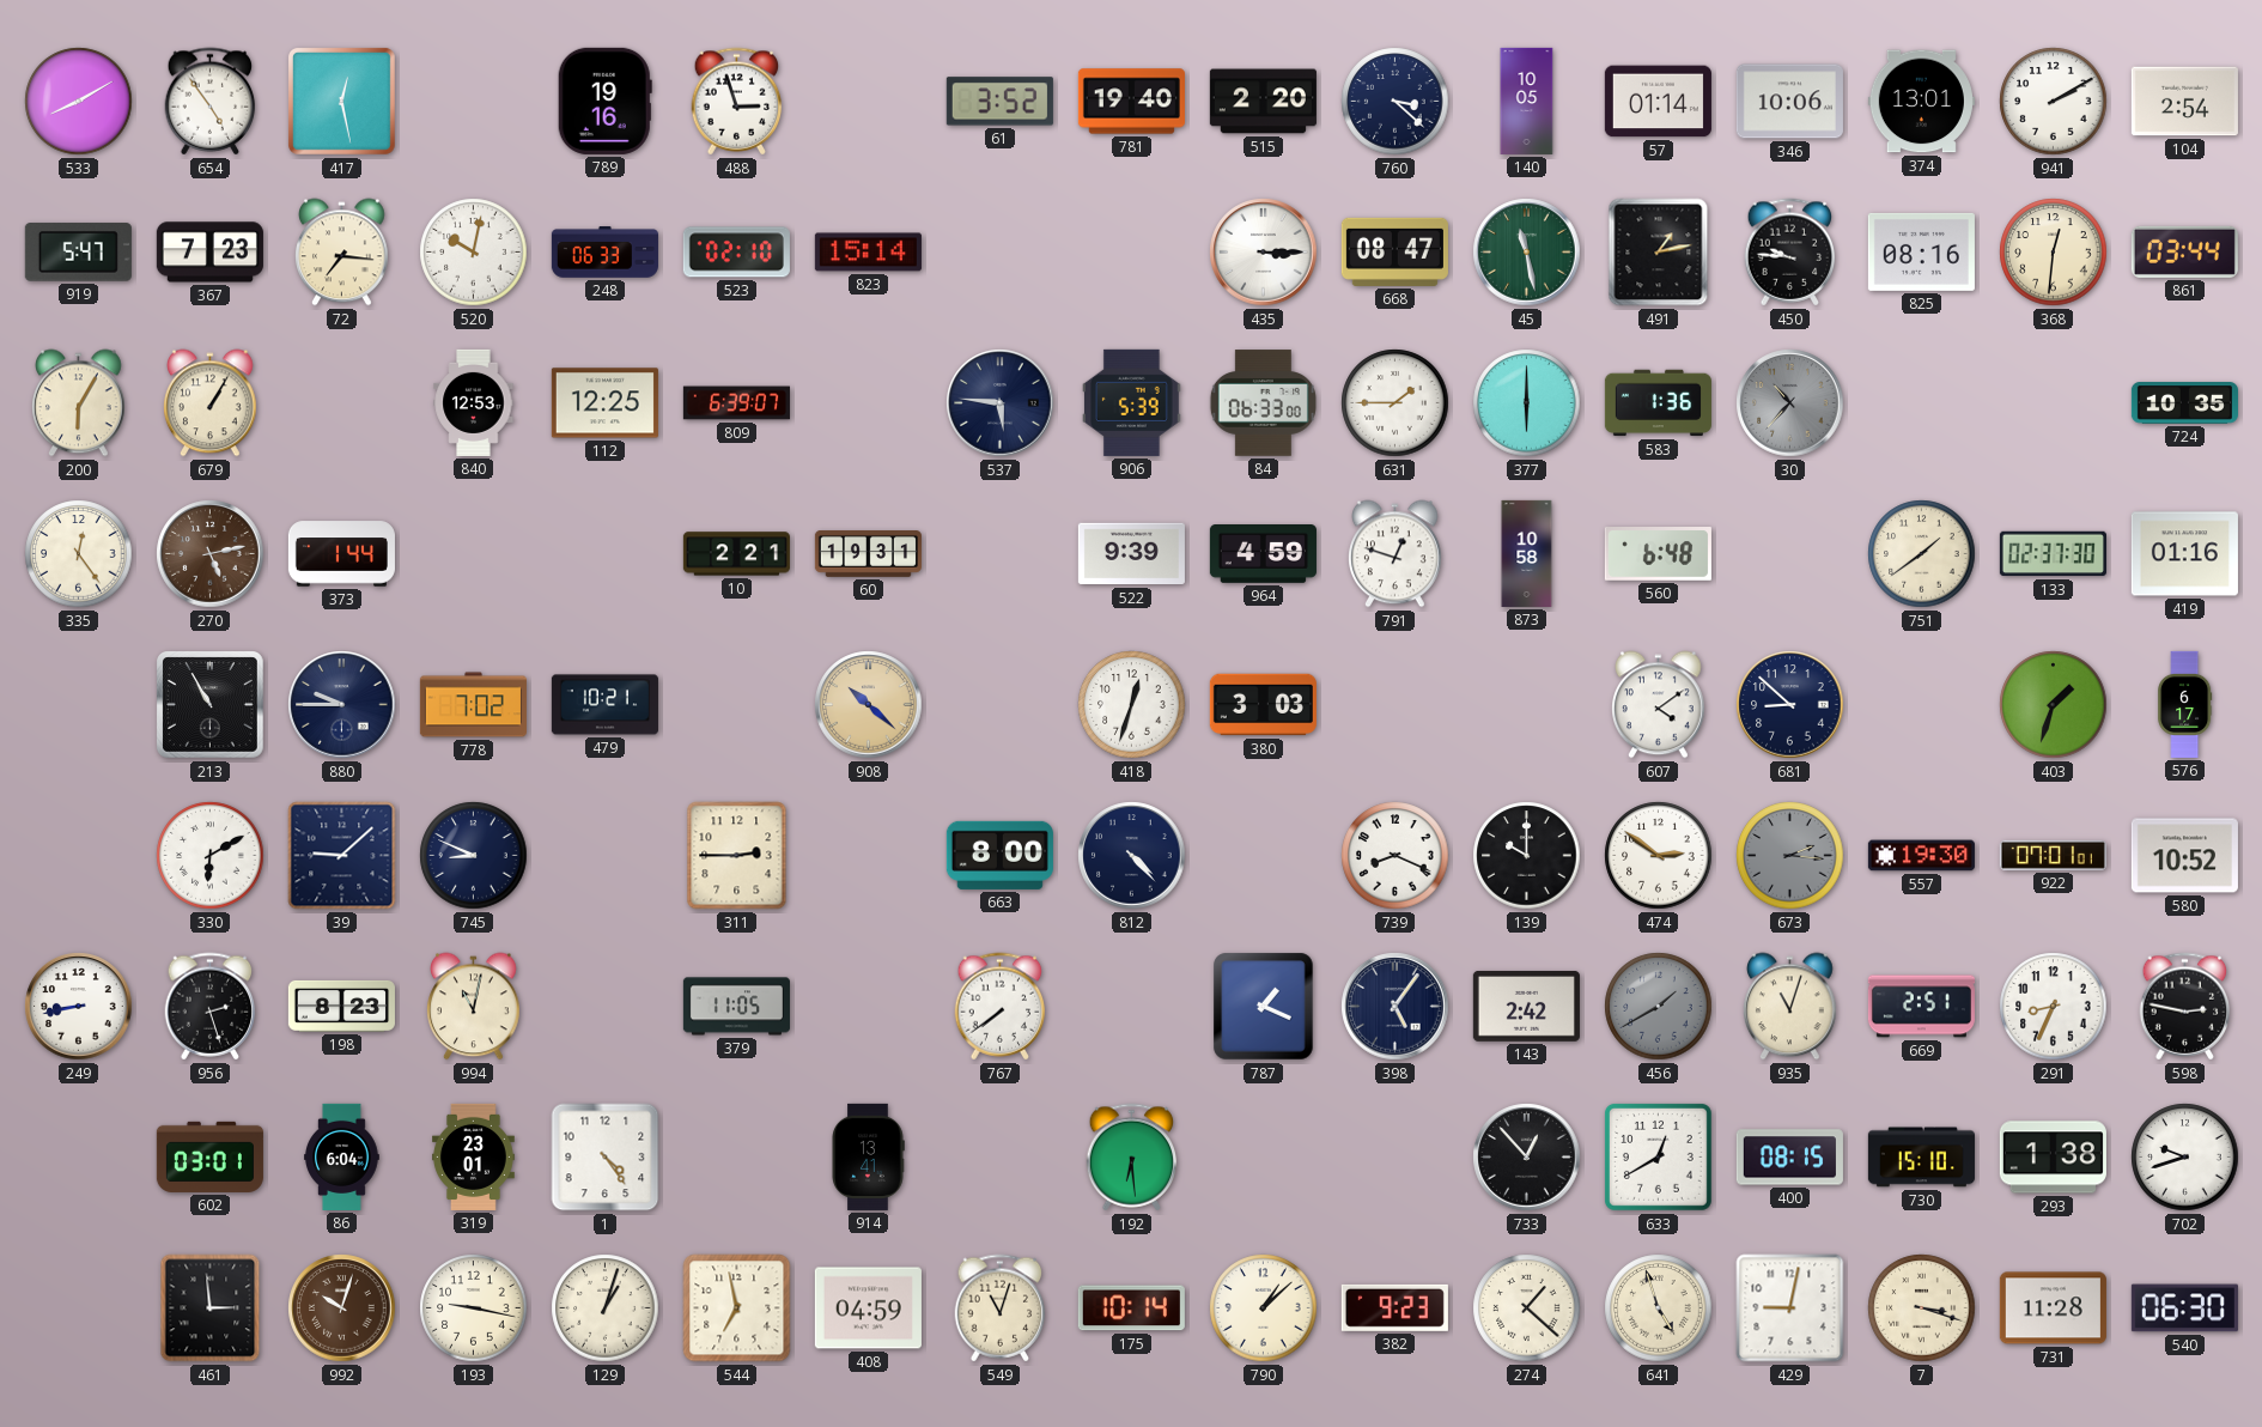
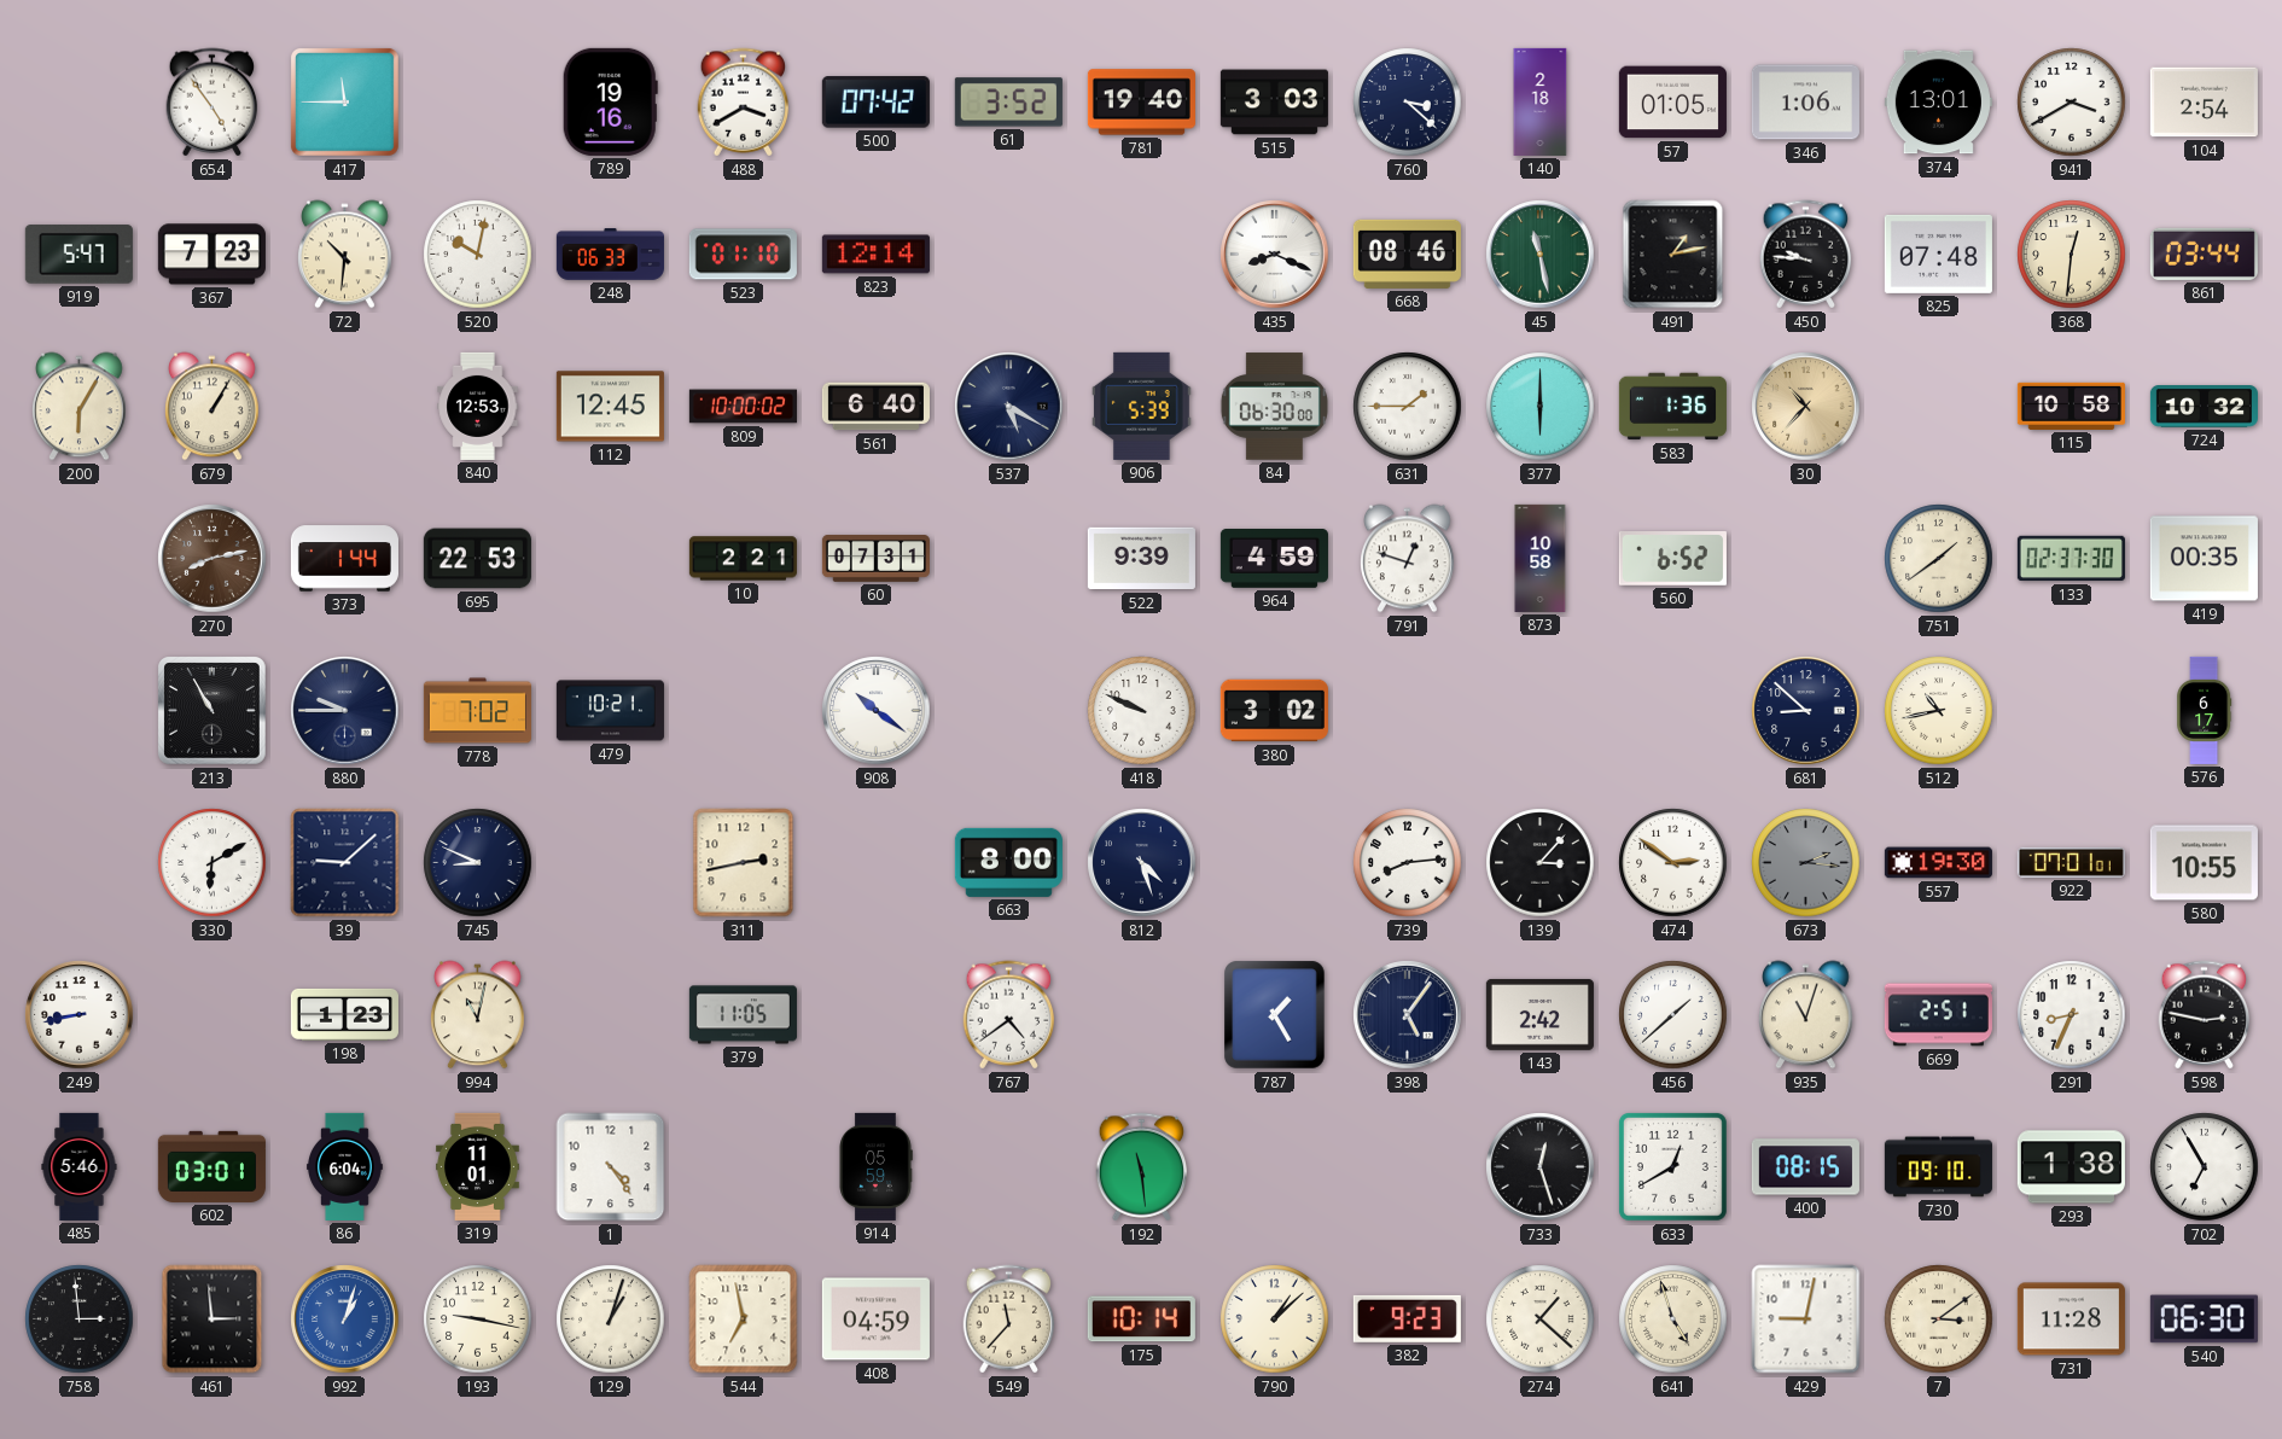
533: 8:10 -> none (79, 102)
417: 12:28 -> 11:45 (344, 101)
488: 2:57 -> 3:40 (744, 103)
500: none -> 07:42 (875, 103)
515: 2:20 -> 3:03 (1274, 103)
140: 10:05 -> 2:18 (1541, 101)
57: 01:14 -> 01:05 (1672, 103)
346: 10:06 -> 1:06 (1805, 103)
941: 2:10 -> 3:40 (2072, 103)
72: 7:16 -> 10:31 (345, 255)
523: 02:10 -> 01:10 (743, 255)
823: 15:14 -> 12:14 (875, 255)
435: 3:15 -> 8:19 (1275, 255)
668: 08:47 -> 08:46 (1407, 254)
825: 08:16 -> 07:48 (1938, 254)
112: 12:25 -> 12:45 (610, 407)
809: 6:39 -> 10:00 (743, 407)
561: none -> 6:40 (875, 407)
537: 5:46 -> 5:20 (1009, 407)
84: 06:33 -> 06:30 (1274, 407)
30 dial: grey -> champagne (1806, 407)
115: none -> 10:58 (2071, 406)
724: 10:35 -> 10:32 (2204, 407)
335: 12:24 -> none (79, 554)
270: 5:13 -> 8:13 (213, 559)
695: none -> 22:53 (477, 559)
60: 19:31 -> 07:31 (875, 559)
560: 6:48 -> 6:52 (1672, 559)
419: 01:16 -> 00:35 (2204, 559)
908: 10:22 -> 10:21 (877, 711)
908 dial: champagne -> white (877, 711)
418: 12:33 -> 9:49 (1142, 711)
380: 3:03 -> 3:02 (1274, 711)
607: 4:09 -> none (1659, 705)
512: none -> 10:43 (1939, 711)
403: 1:33 -> none (2054, 705)
311: 2:45 -> 2:43 (744, 863)
812: 4:23 -> 4:27 (1142, 863)
739: 8:19 -> 8:14 (1408, 863)
139: 10:00 -> 3:07 (1541, 863)
580: 10:52 -> 10:55 (2204, 863)
956: 2:27 -> none (211, 1007)
198: 8:23 -> 1:23 (344, 1014)
767: 7:39 -> 4:39 (1009, 1015)
787: 1:19 -> 1:25 (1275, 1015)
456: 1:40 -> 1:38 (1673, 1015)
456 dial: grey -> white (1673, 1015)
485: none -> 5:46 (80, 1166)
319: 23:01 -> 11:01 (478, 1166)
914: 13:41 -> 05:59 (875, 1166)
192: 6:29 -> 11:29 (1142, 1167)
733: 12:53 -> 12:27 (1541, 1167)
730: 15:10 -> 09:10 (1938, 1167)
702: 9:42 -> 6:55 (2205, 1167)
758: none -> 2:59 (80, 1319)
992: 10:03 -> 1:03 (345, 1319)
992 dial: brown -> blue (345, 1319)
549: 11:03 -> 11:37 (1009, 1319)
7: 3:18 -> 3:09 (1939, 1319)
